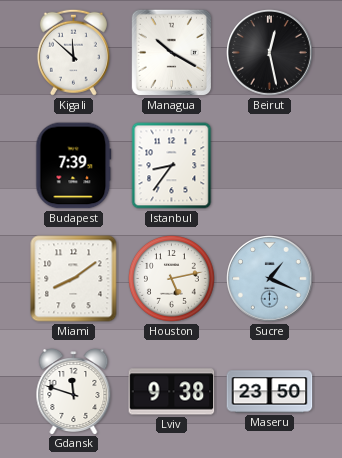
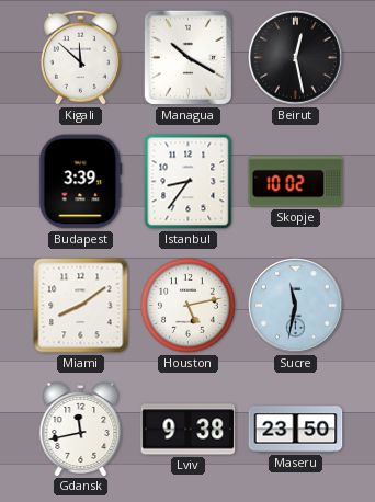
Budapest: 7:39 -> 3:39 (81, 182)
Skopje: none -> 10:02 (296, 182)
Sucre: 1:19 -> 11:32 (296, 306)
Gdansk: 11:48 -> 11:43 (81, 430)
